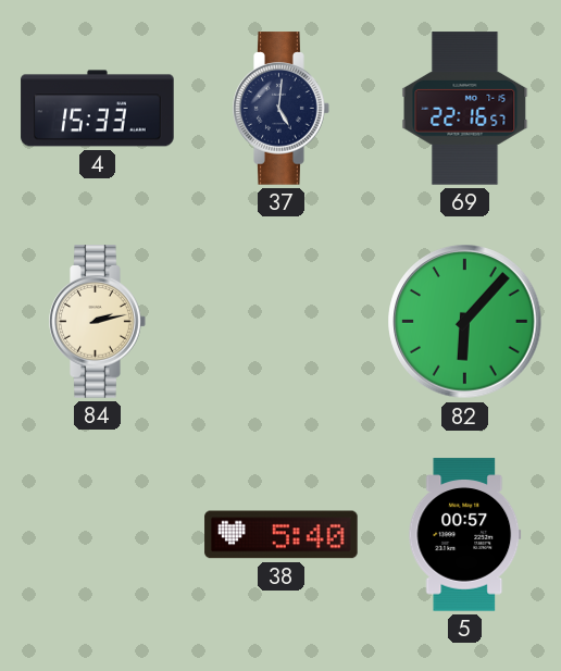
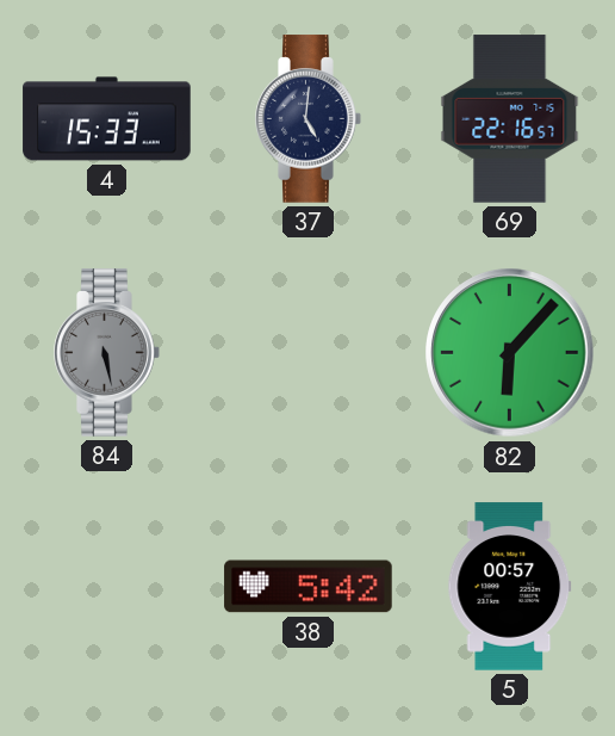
84: 2:13 -> 5:28 (107, 353)
84 dial: cream -> grey (107, 353)
38: 5:40 -> 5:42 (309, 587)
